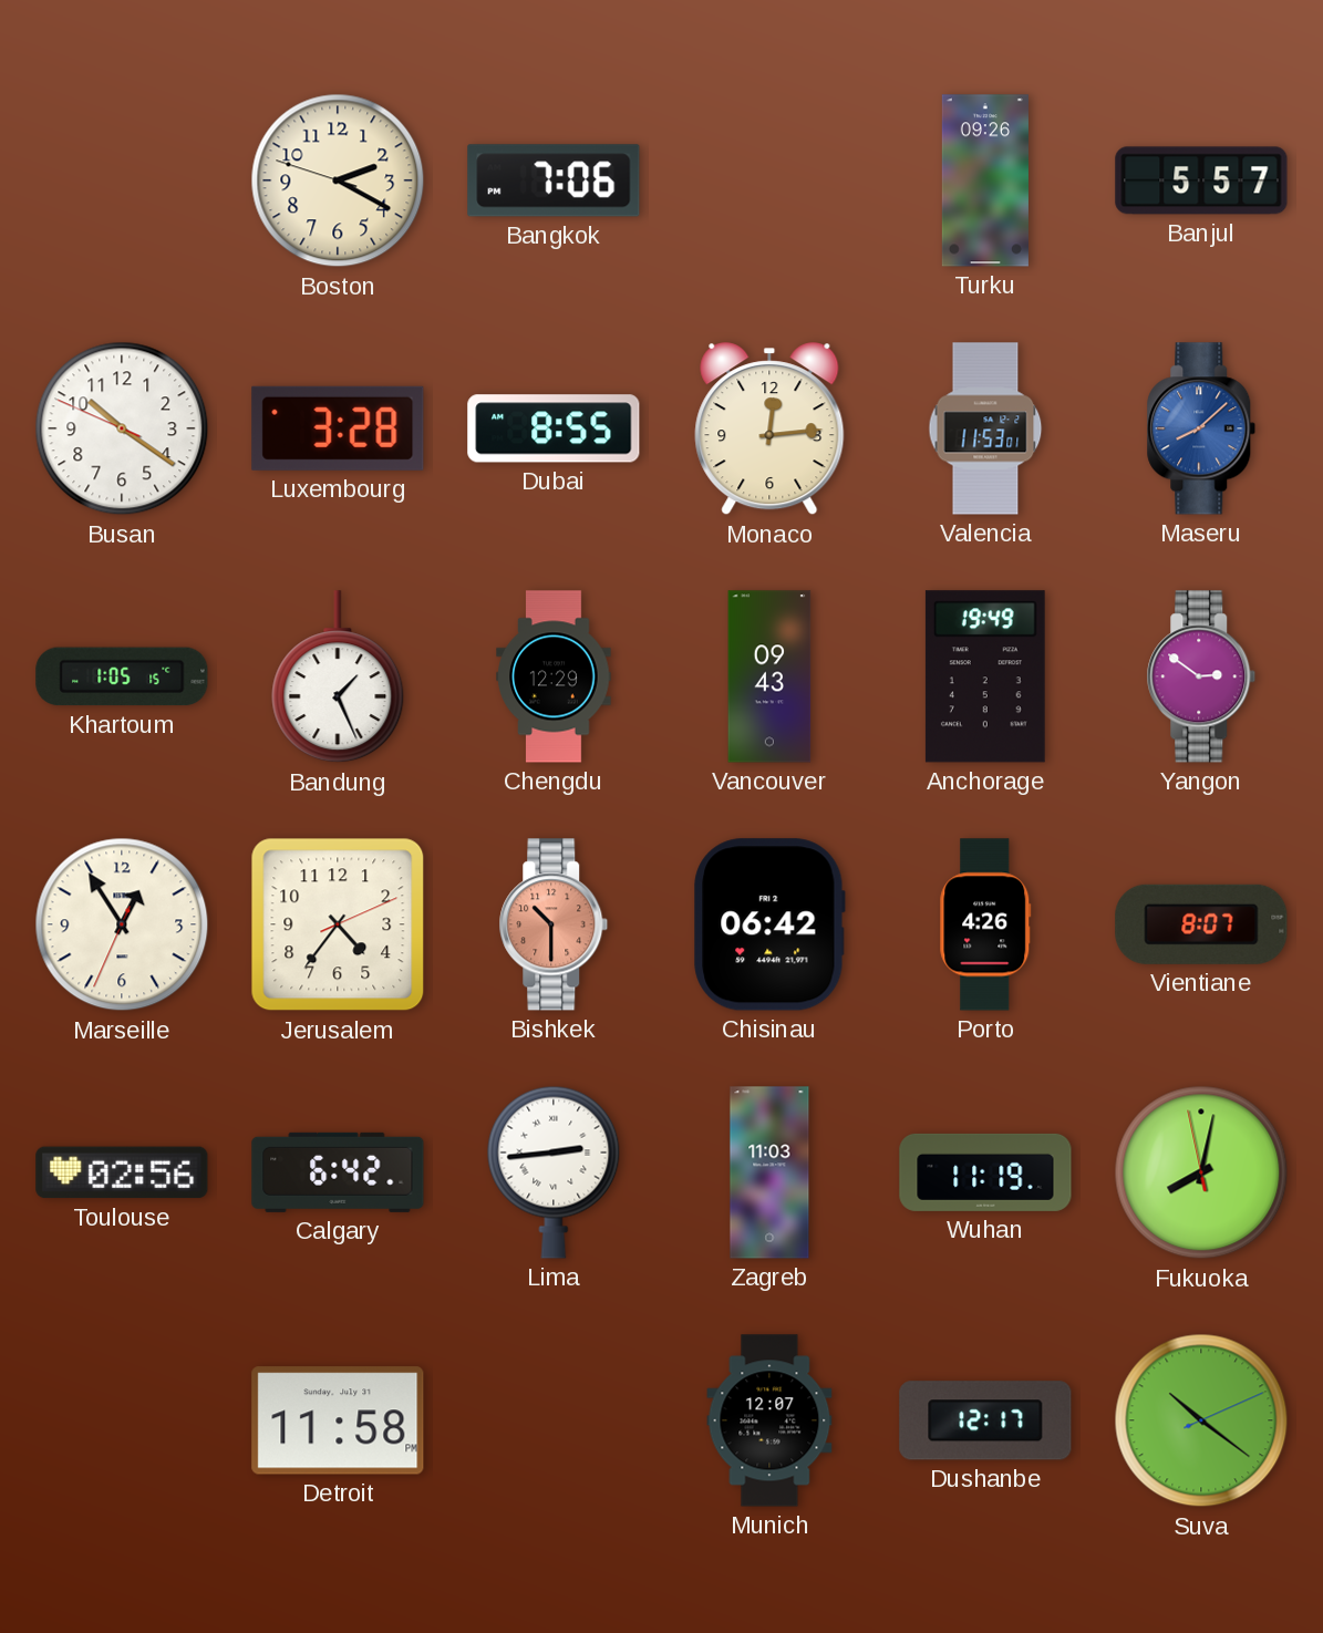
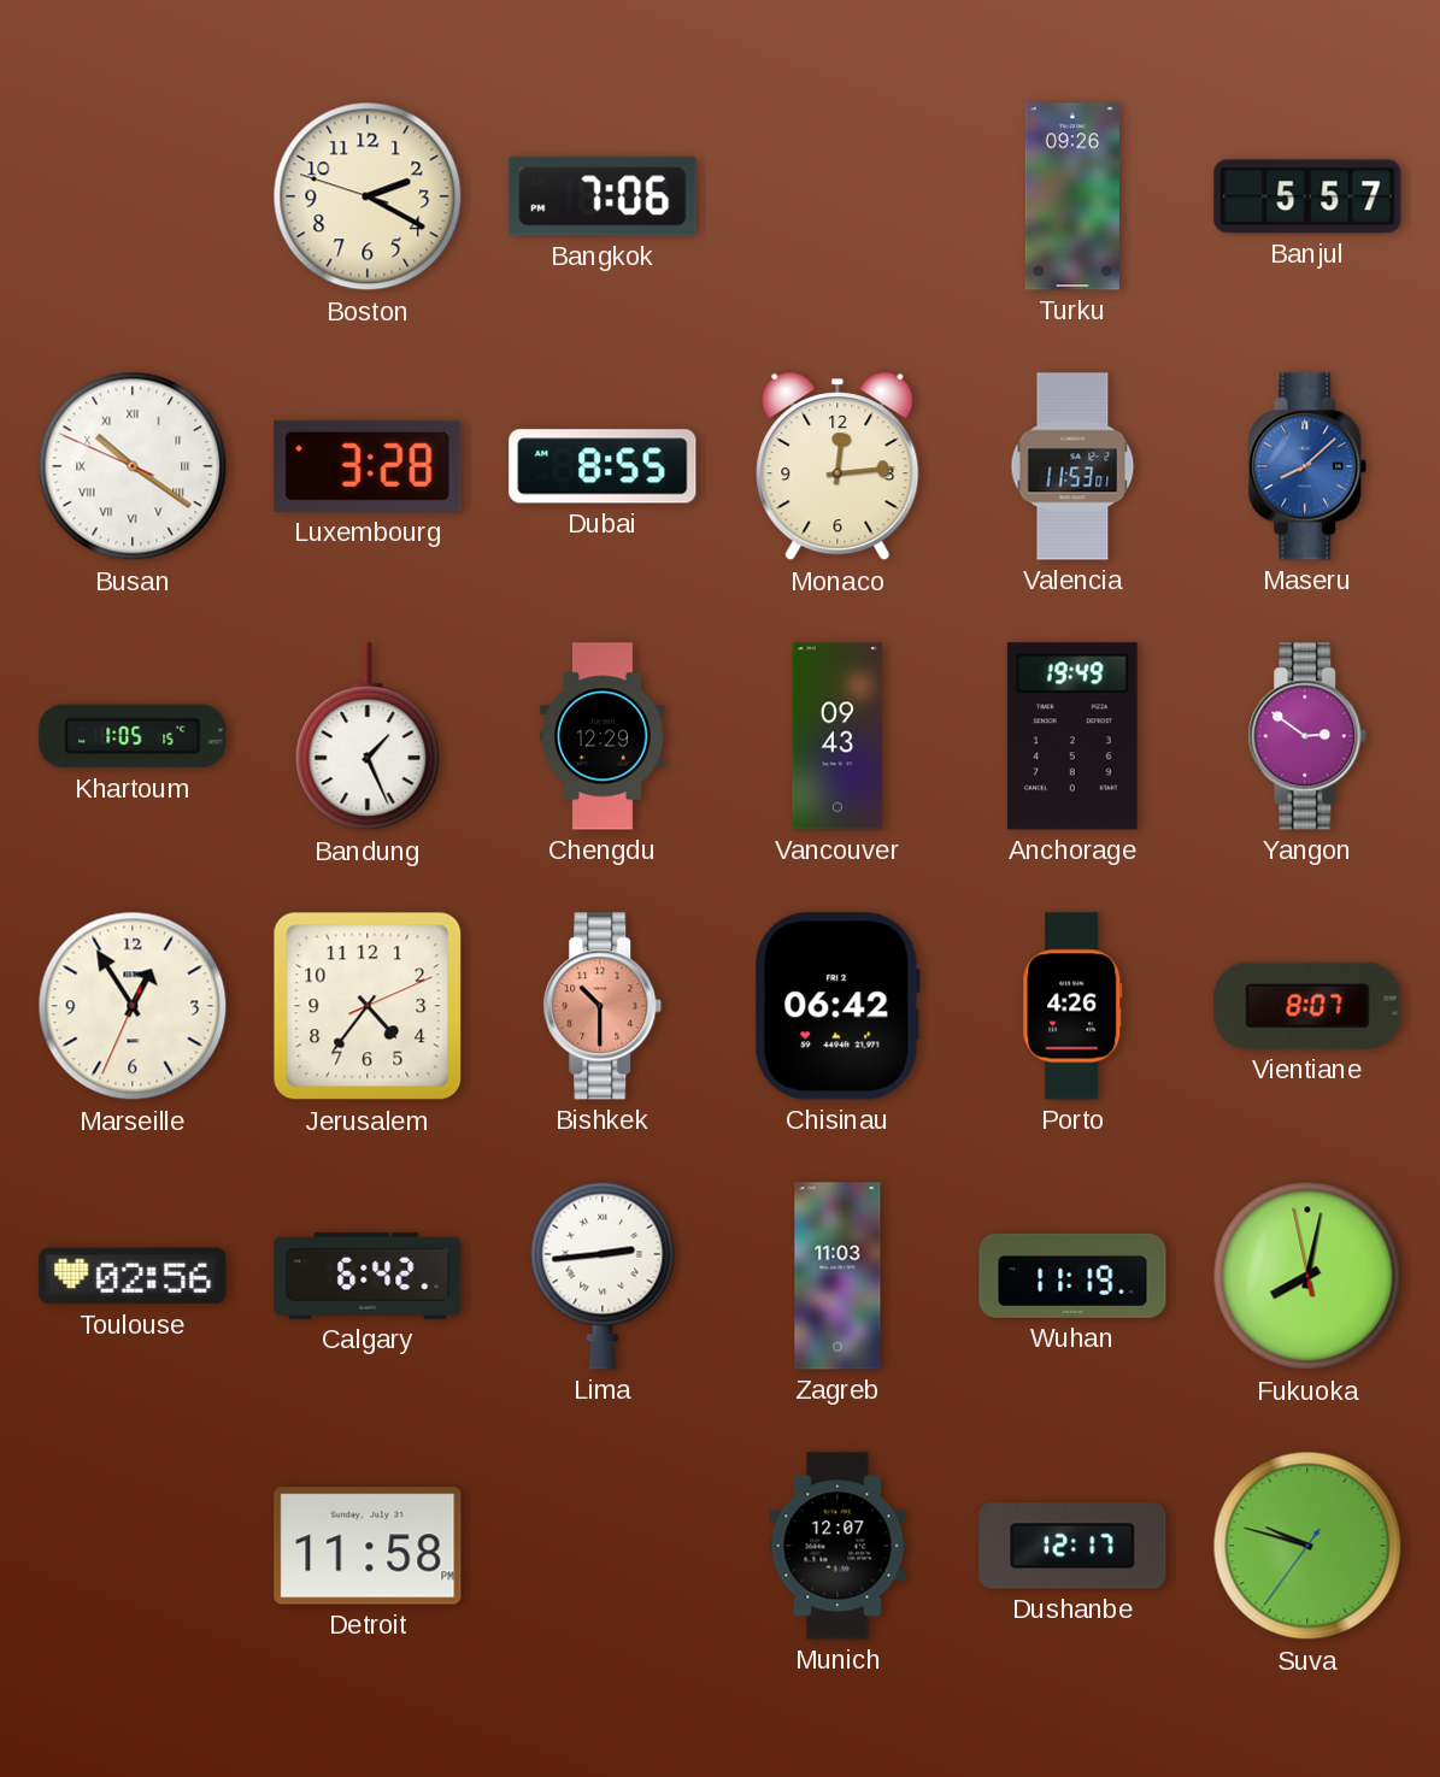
Busan numerals: Arabic -> Roman (133, 466)
Suva: 10:21 -> 9:47 (1307, 1546)
